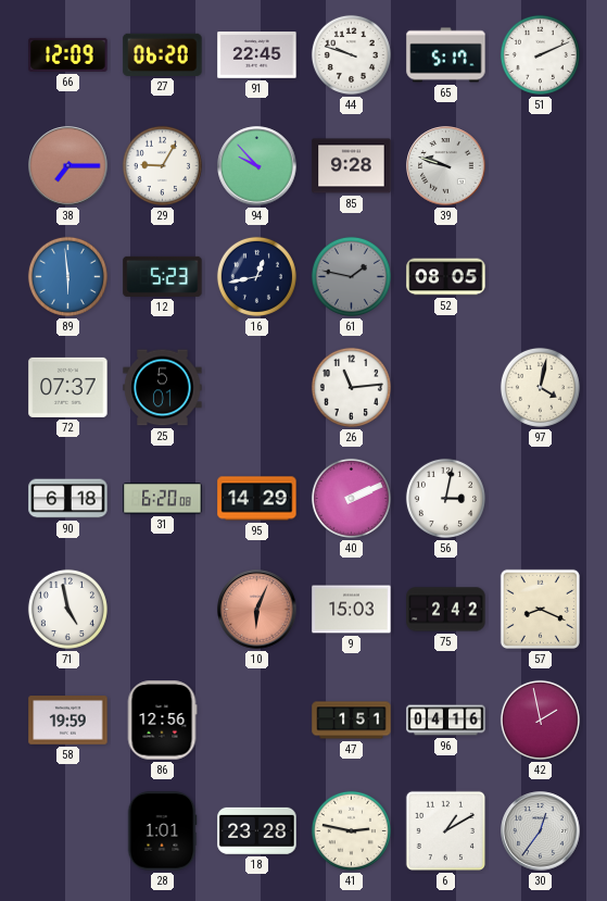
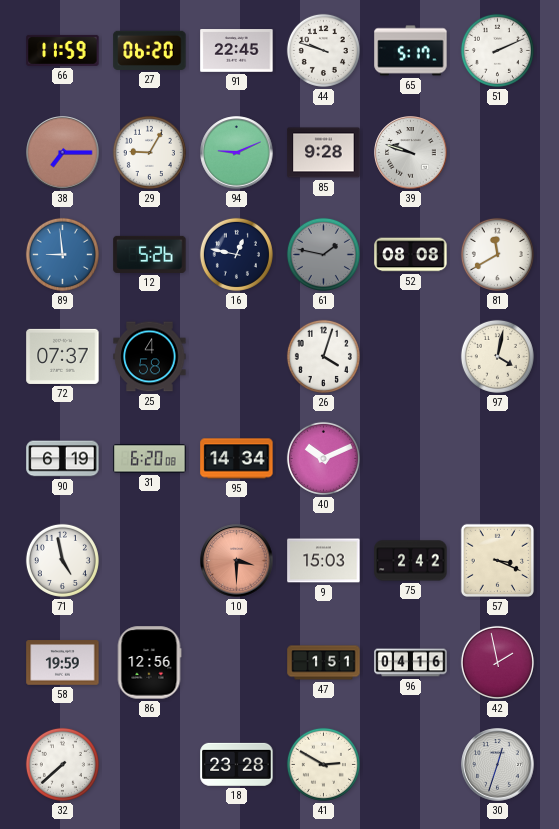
66: 12:09 -> 11:59 (63, 50)
94: 9:53 -> 9:11 (237, 153)
89: 5:59 -> 8:59 (62, 254)
12: 5:23 -> 5:26 (150, 254)
16: 12:43 -> 12:47 (236, 254)
52: 08:05 -> 08:08 (411, 255)
81: none -> 11:40 (497, 254)
25: 5:01 -> 4:58 (150, 357)
26: 11:14 -> 4:03 (323, 356)
90: 6:18 -> 6:19 (63, 459)
95: 14:29 -> 14:34 (237, 459)
40: 2:11 -> 10:11 (323, 458)
56: 3:02 -> none (445, 498)
10: 6:04 -> 3:30 (237, 561)
57: 8:19 -> 3:19 (497, 560)
32: none -> 7:38 (62, 764)
28: 1:01 -> none (162, 831)
41: 2:47 -> 2:50 (323, 764)
6: 1:10 -> none (445, 830)
30: 12:36 -> 12:33 (498, 765)
